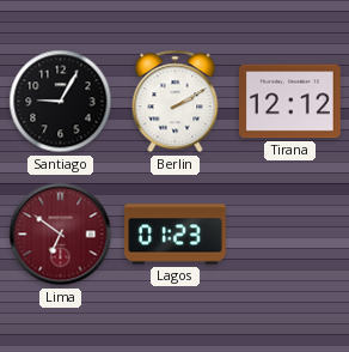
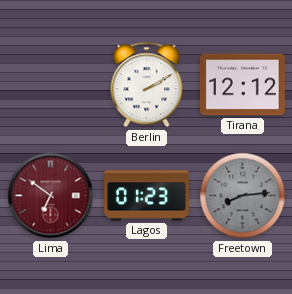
Santiago: 9:05 -> none (61, 102)
Freetown: none -> 8:14 (243, 196)
